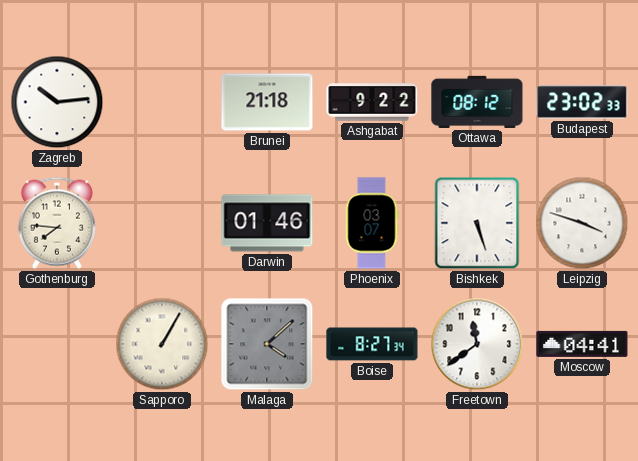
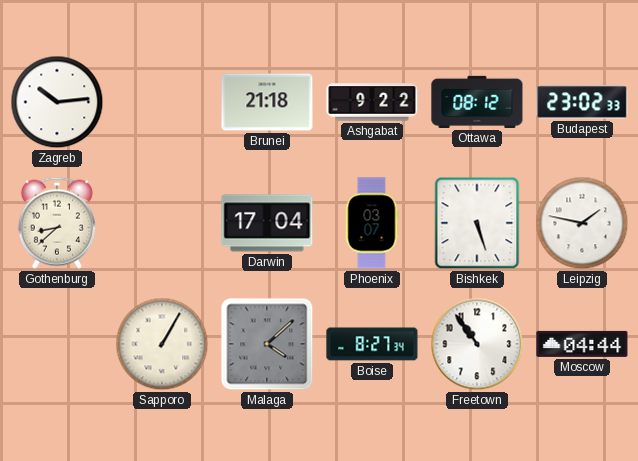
Gothenburg: 7:46 -> 8:38 (57, 223)
Darwin: 01:46 -> 17:04 (267, 223)
Leipzig: 3:48 -> 1:47 (582, 223)
Freetown: 11:39 -> 10:54 (477, 344)
Moscow: 04:41 -> 04:44 (582, 344)
